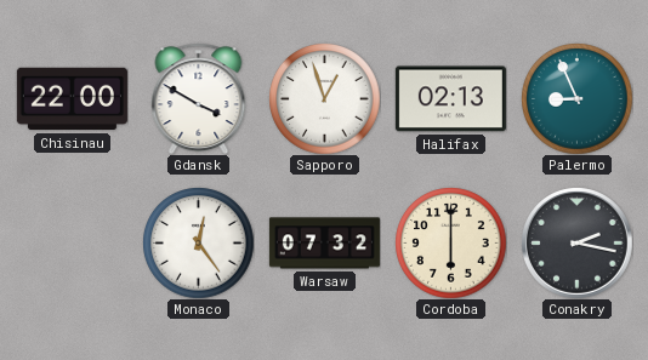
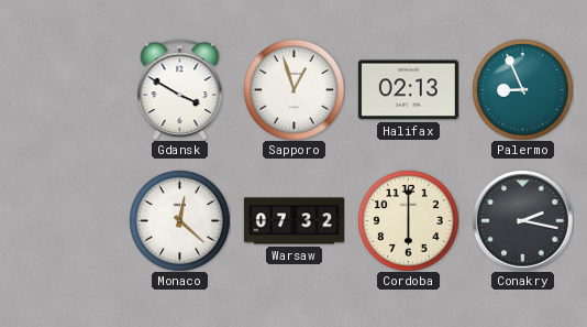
Chisinau: 22:00 -> none (72, 99)
Monaco: 12:24 -> 12:22 (179, 220)
